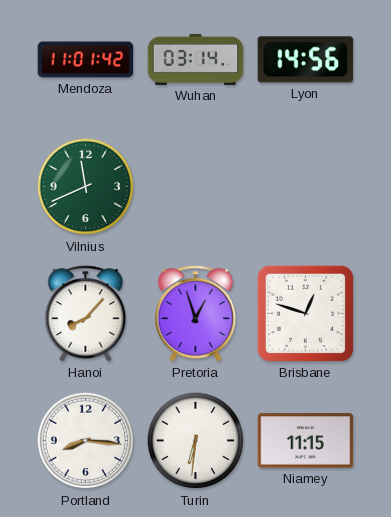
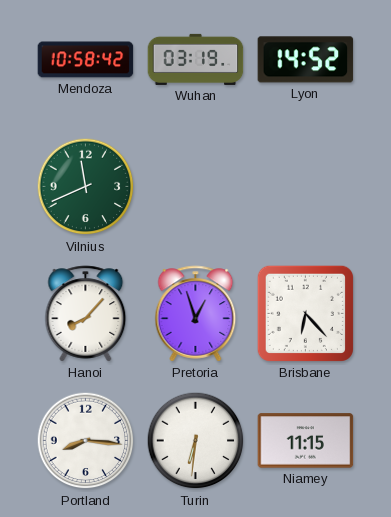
Mendoza: 11:01 -> 10:58 (86, 60)
Wuhan: 03:14 -> 03:19 (196, 59)
Lyon: 14:56 -> 14:52 (306, 60)
Brisbane: 12:48 -> 6:23 (305, 313)
